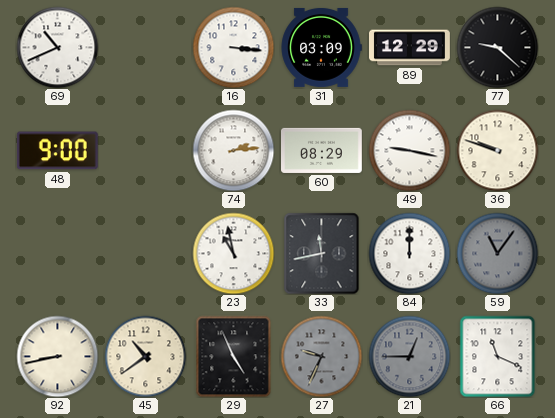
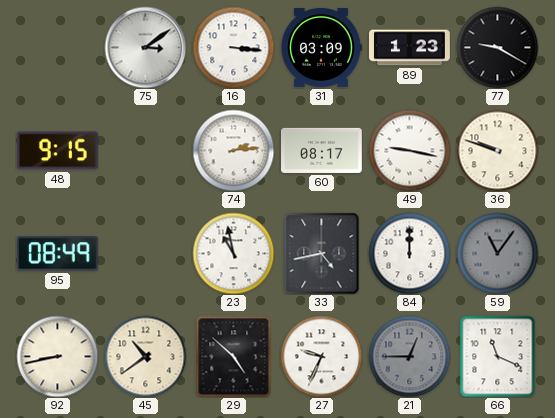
69: 10:41 -> none (57, 47)
75: none -> 3:09 (145, 47)
89: 12:29 -> 1:23 (410, 48)
77: 9:22 -> 9:20 (497, 47)
48: 9:00 -> 9:15 (57, 151)
60: 08:29 -> 08:17 (322, 150)
95: none -> 08:49 (57, 254)
33: 11:43 -> 4:43 (322, 253)
29: 4:56 -> 4:52 (234, 356)
27 dial: grey -> white (321, 356)
